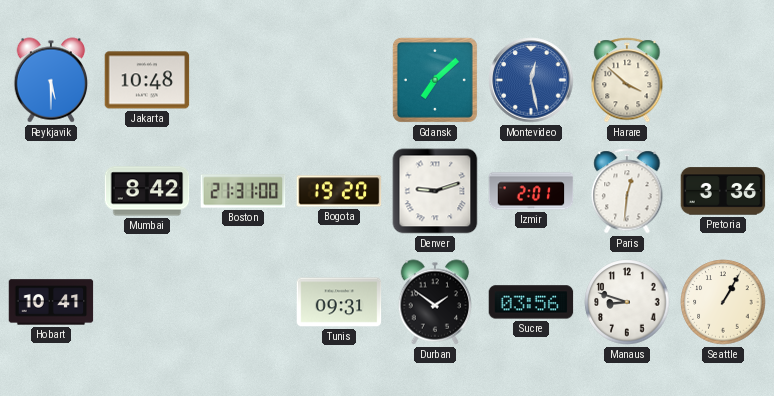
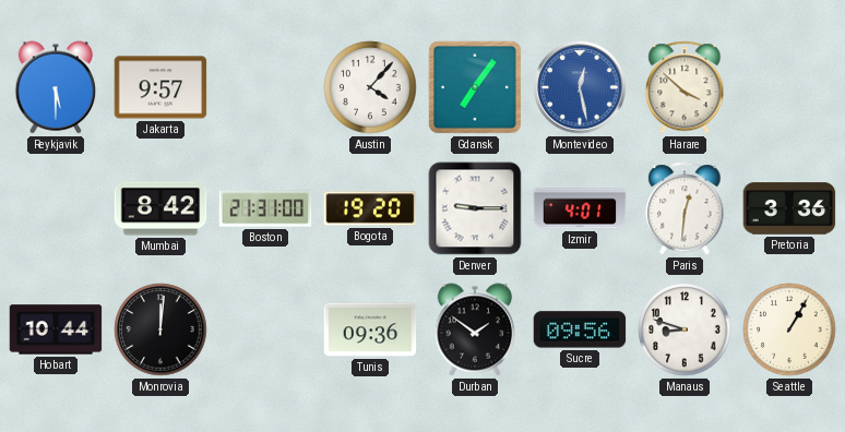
Jakarta: 10:48 -> 9:57 (160, 87)
Austin: none -> 4:07 (370, 87)
Gdansk: 7:08 -> 7:06 (475, 87)
Denver: 9:12 -> 9:15 (475, 208)
Izmir: 2:01 -> 4:01 (580, 208)
Hobart: 10:41 -> 10:44 (56, 329)
Monrovia: none -> 12:01 (160, 329)
Tunis: 09:31 -> 09:36 (370, 329)
Sucre: 03:56 -> 09:56 (580, 329)
